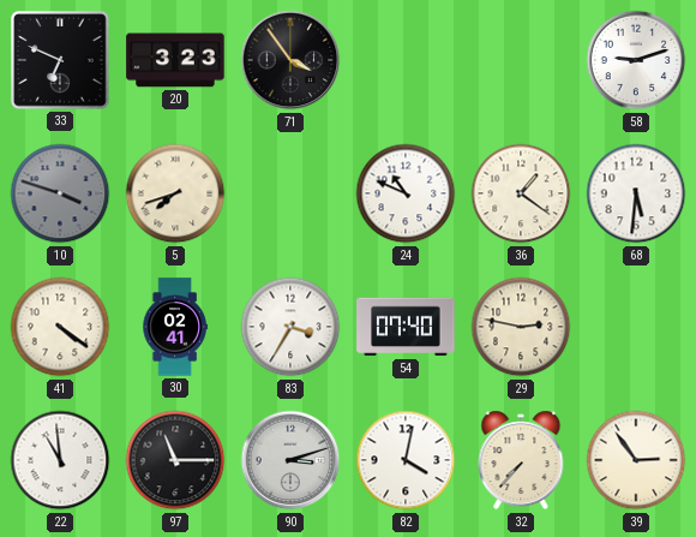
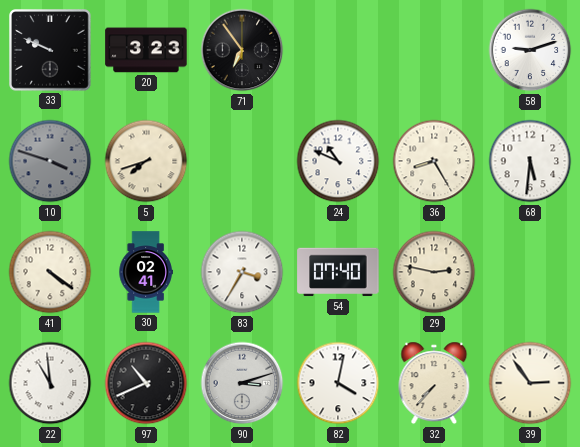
33: 6:49 -> 9:49 (51, 51)
71: 3:54 -> 6:54 (242, 50)
36: 1:21 -> 8:25 (434, 161)
97: 11:15 -> 10:41 (146, 383)
